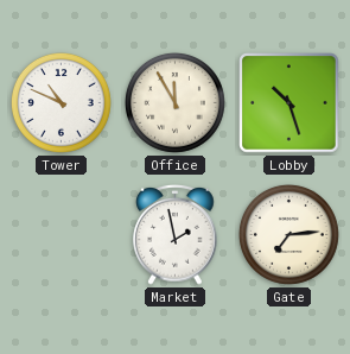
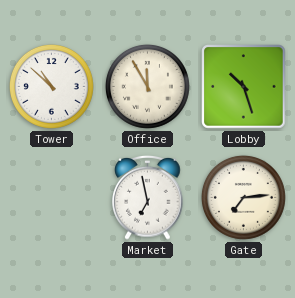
Tower: 10:49 -> 10:52 (51, 86)
Market: 1:58 -> 6:58 (148, 197)
